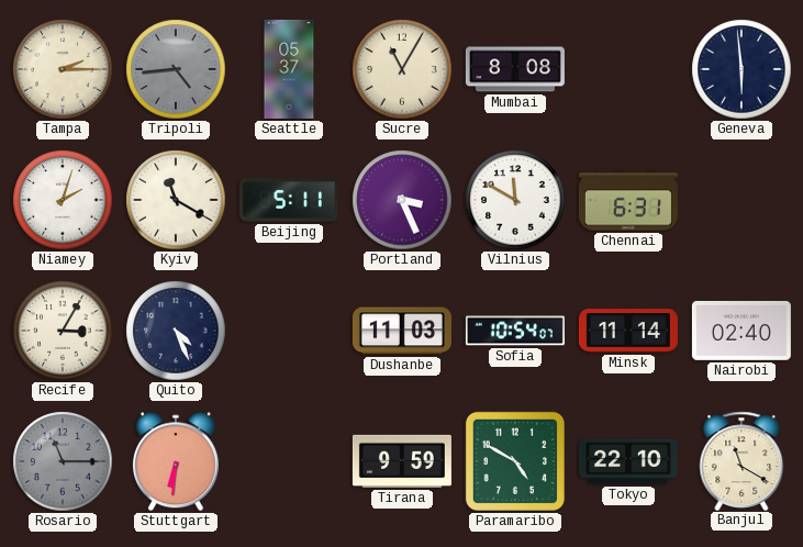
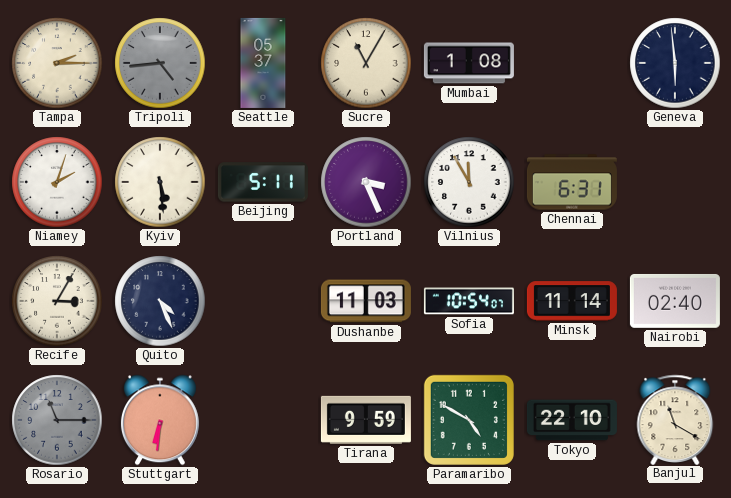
Mumbai: 8:08 -> 1:08 (469, 63)
Kyiv: 11:20 -> 5:29 (160, 182)
Vilnius: 11:50 -> 11:55 (469, 182)
